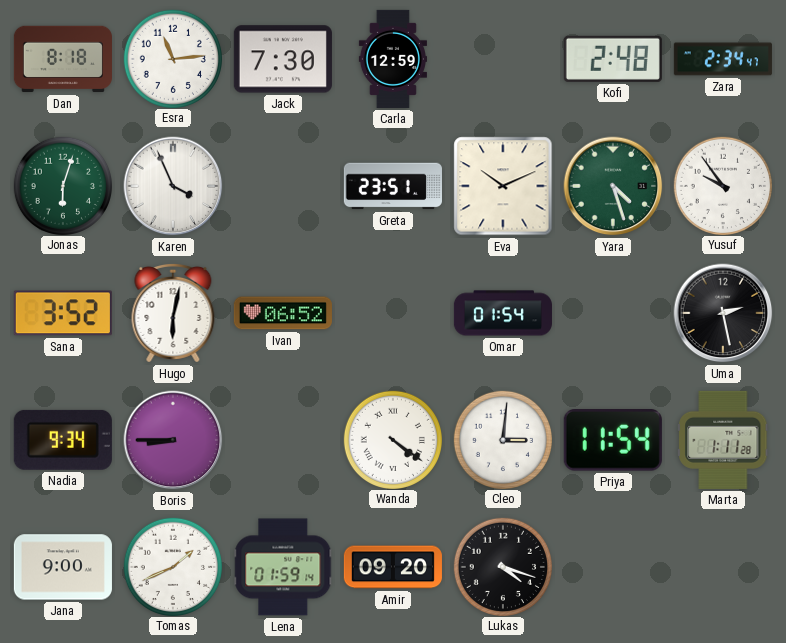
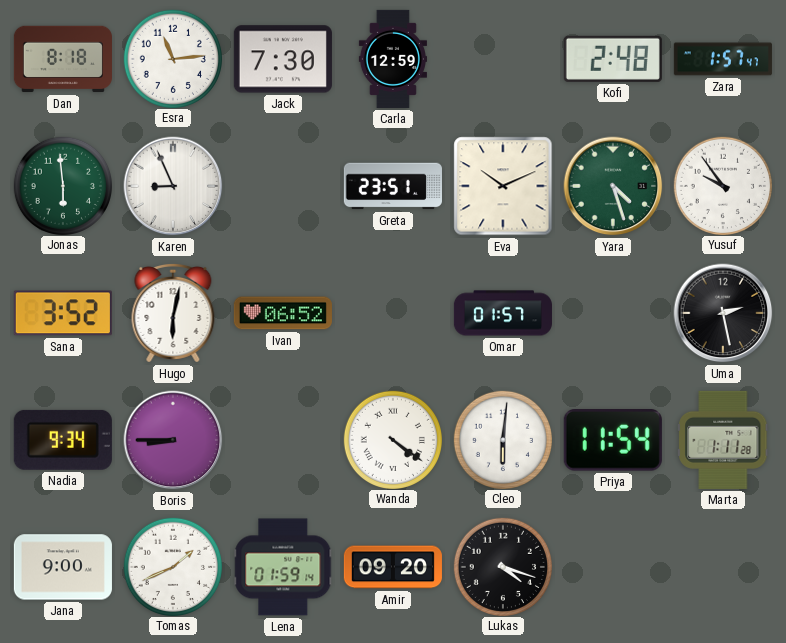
Zara: 2:34 -> 1:57 (723, 59)
Jonas: 6:03 -> 5:59 (62, 185)
Karen: 3:56 -> 8:56 (173, 186)
Omar: 01:54 -> 01:57 (503, 313)
Cleo: 3:01 -> 6:01 (502, 439)
